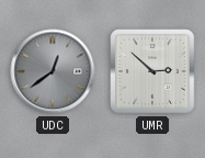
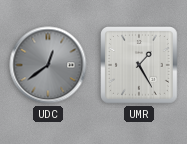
UMR: 2:52 -> 1:25 (140, 66)
